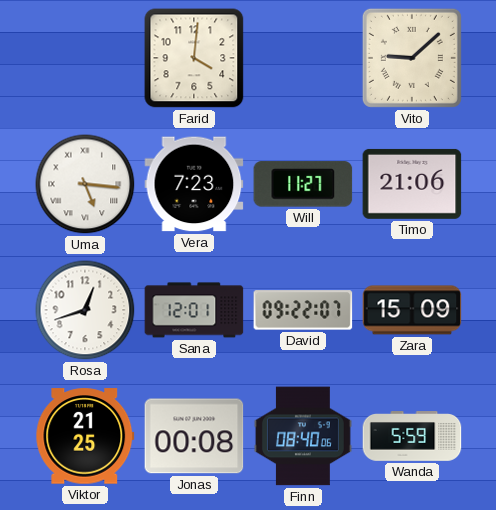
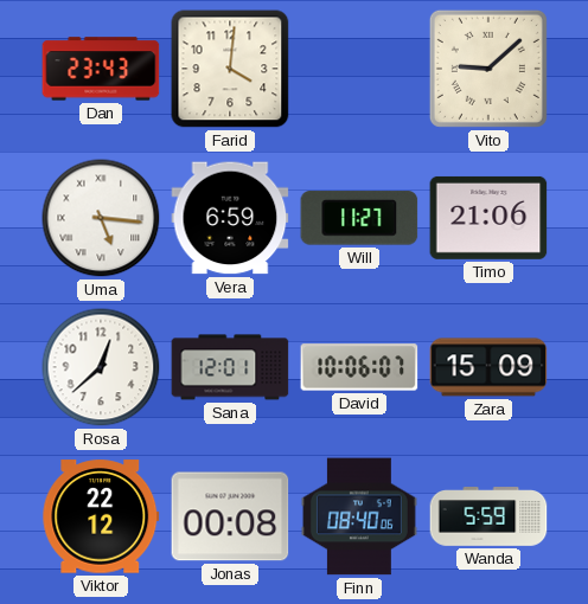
Dan: none -> 23:43 (101, 69)
Vera: 7:23 -> 6:59 (230, 218)
Rosa: 12:42 -> 12:38 (101, 367)
David: 09:22 -> 10:06 (359, 367)
Viktor: 21:25 -> 22:12 (101, 516)
